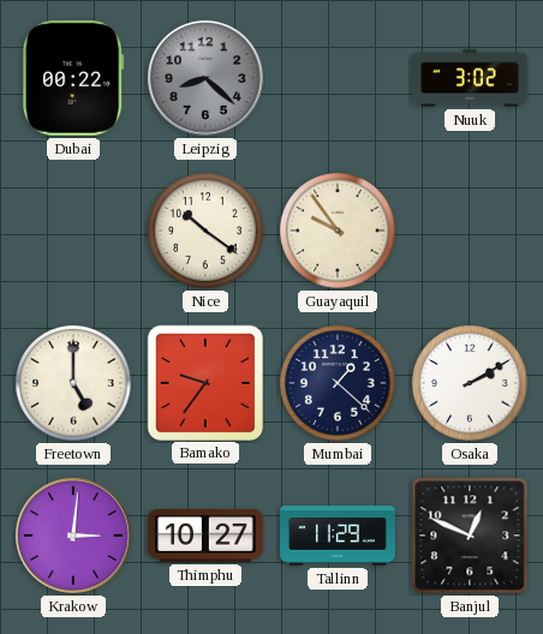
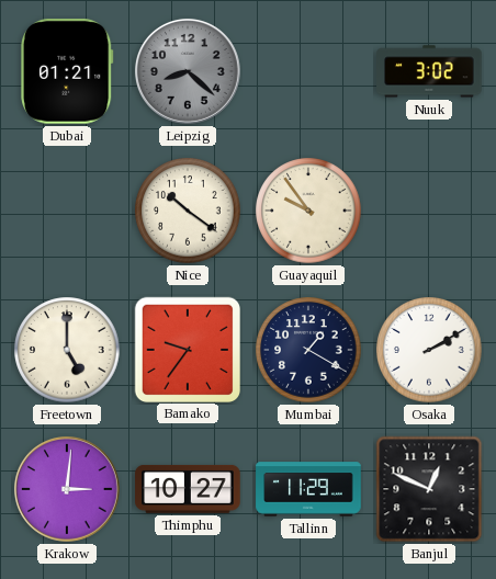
Dubai: 00:22 -> 01:21 (68, 72)
Mumbai: 1:22 -> 1:20 (308, 350)
